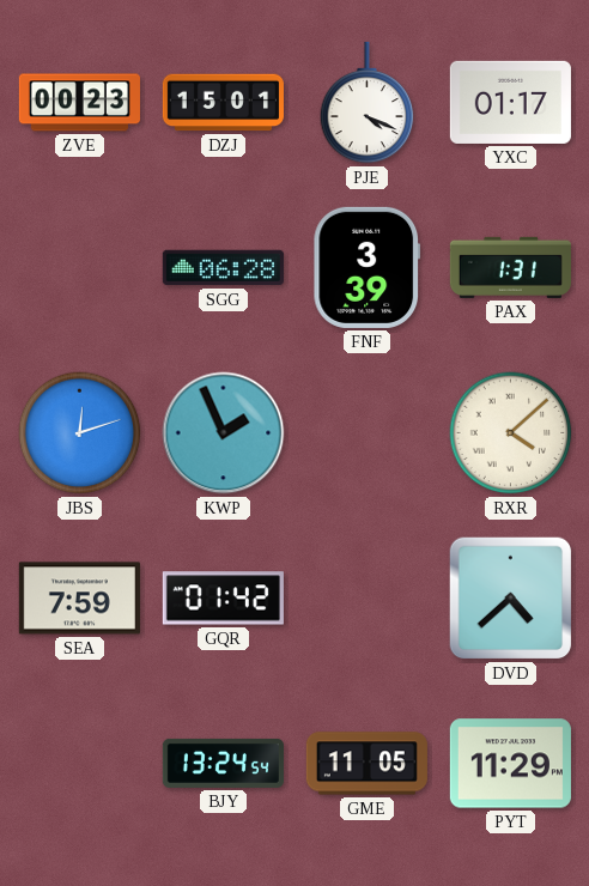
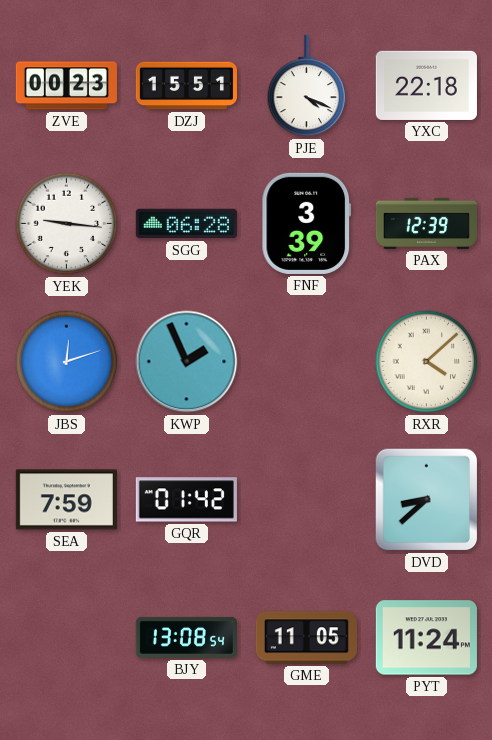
DZJ: 15:01 -> 15:51 (186, 86)
YXC: 01:17 -> 22:18 (426, 85)
YEK: none -> 9:16 (67, 224)
PAX: 1:31 -> 12:39 (426, 223)
DVD: 4:38 -> 8:38 (427, 500)
BJY: 13:24 -> 13:08 (186, 637)
PYT: 11:29 -> 11:24 (426, 638)
